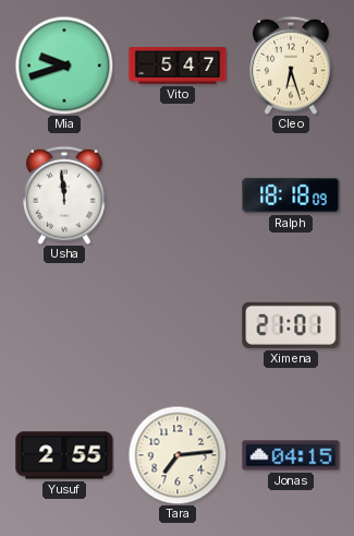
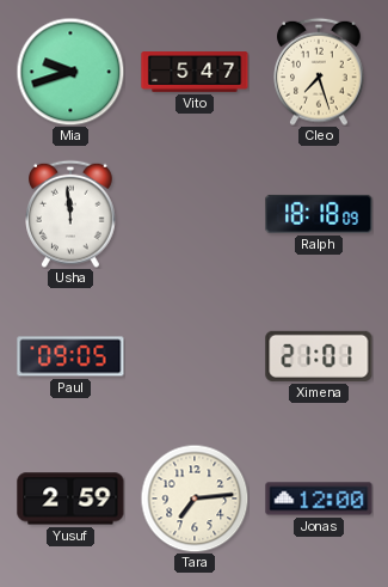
Cleo: 6:27 -> 7:27 (319, 72)
Paul: none -> 09:05 (70, 356)
Yusuf: 2:55 -> 2:59 (70, 499)
Jonas: 04:15 -> 12:00 (319, 499)
